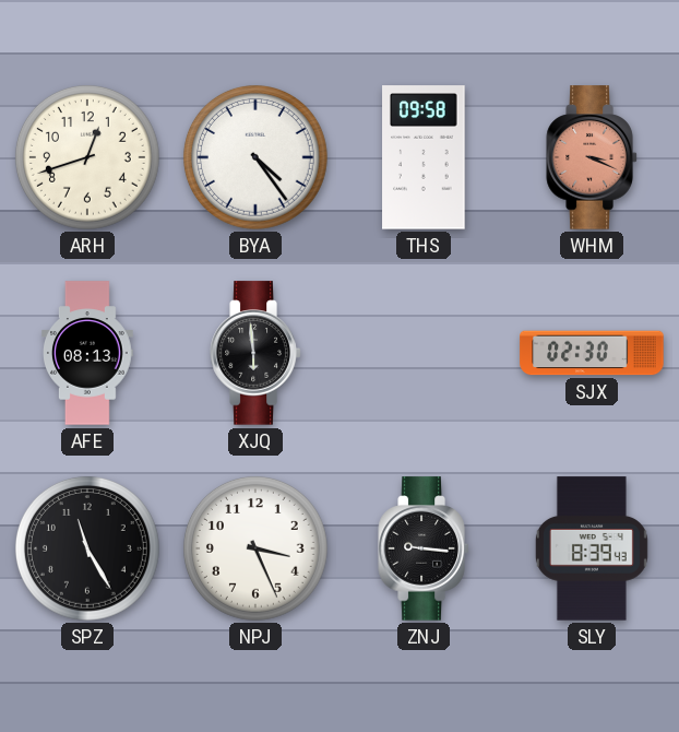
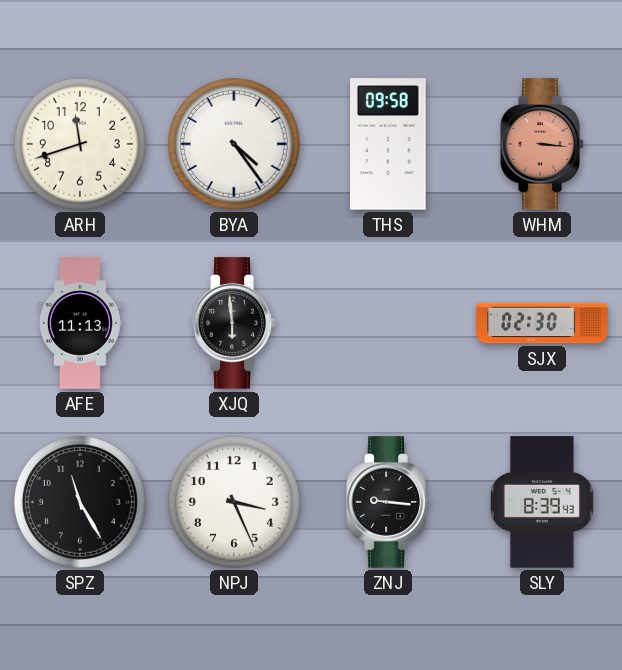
ARH: 12:42 -> 11:42 (80, 144)
WHM: 3:19 -> 3:16 (542, 144)
AFE: 08:13 -> 11:13 (81, 323)
